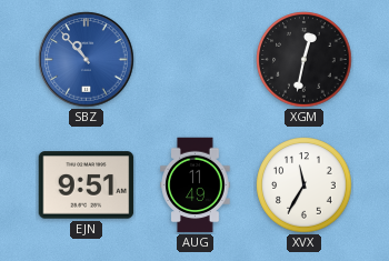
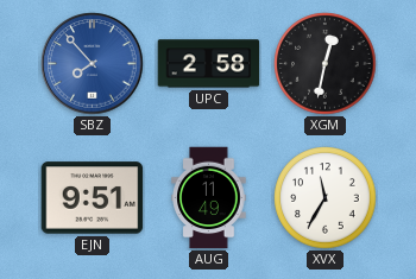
SBZ: 10:53 -> 7:53 (93, 64)
UPC: none -> 2:58 (209, 64)
